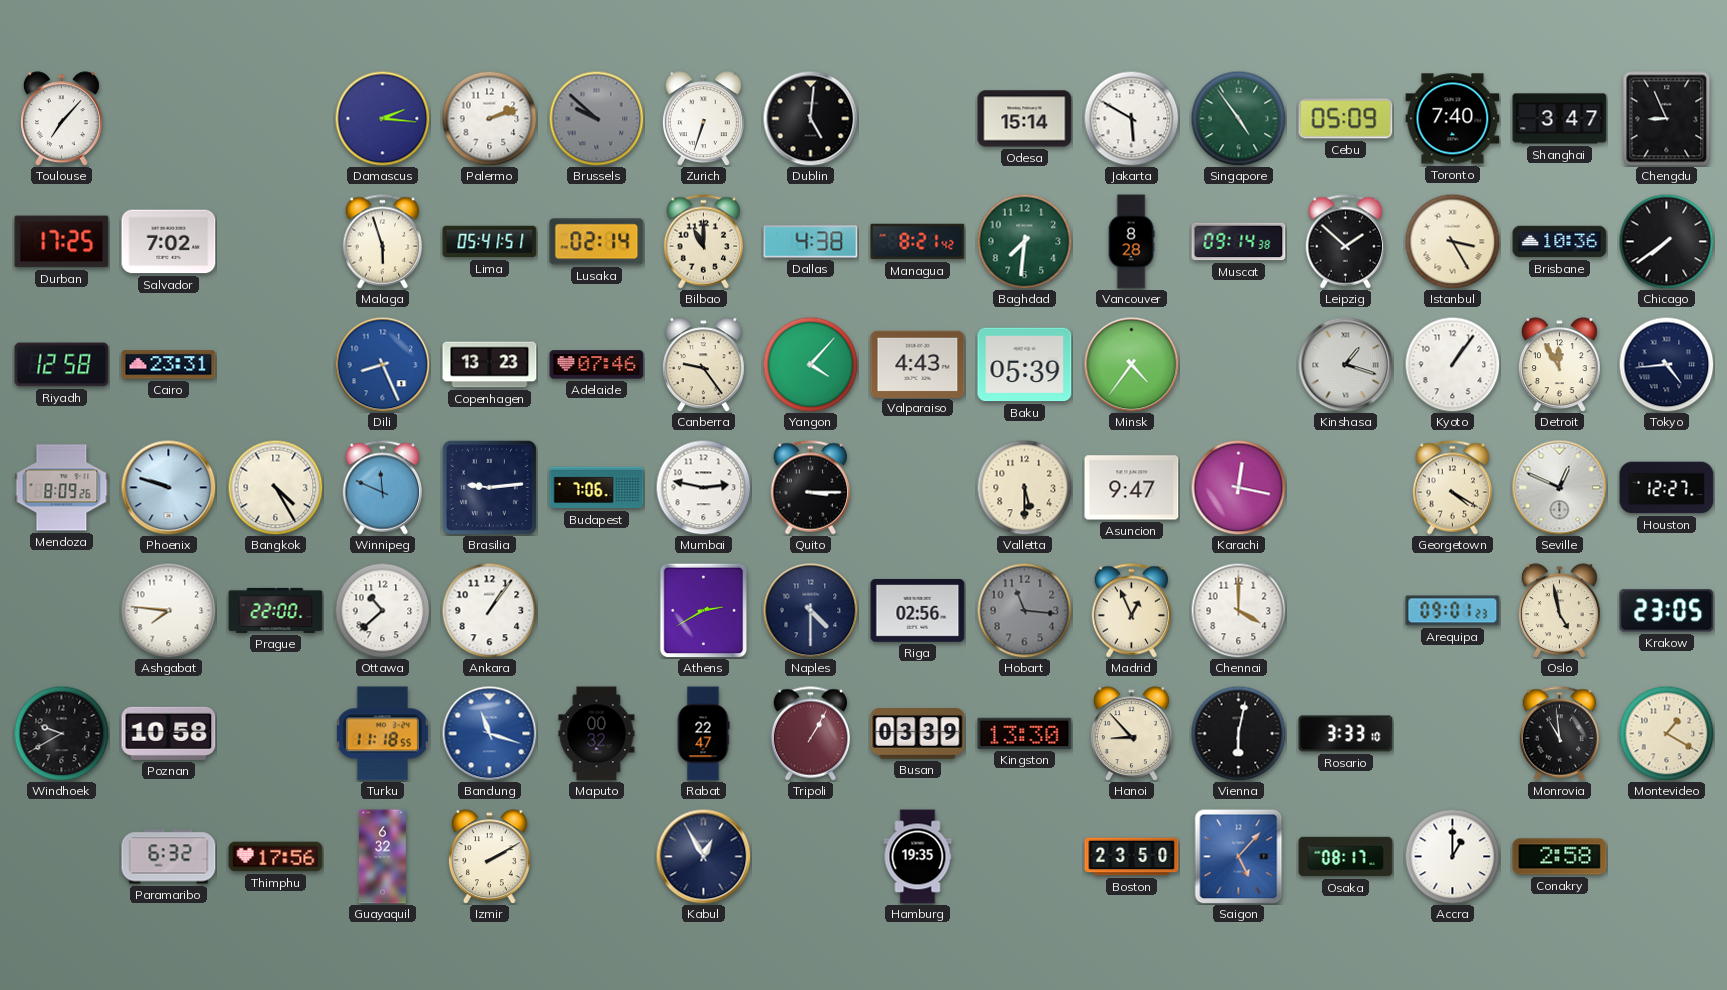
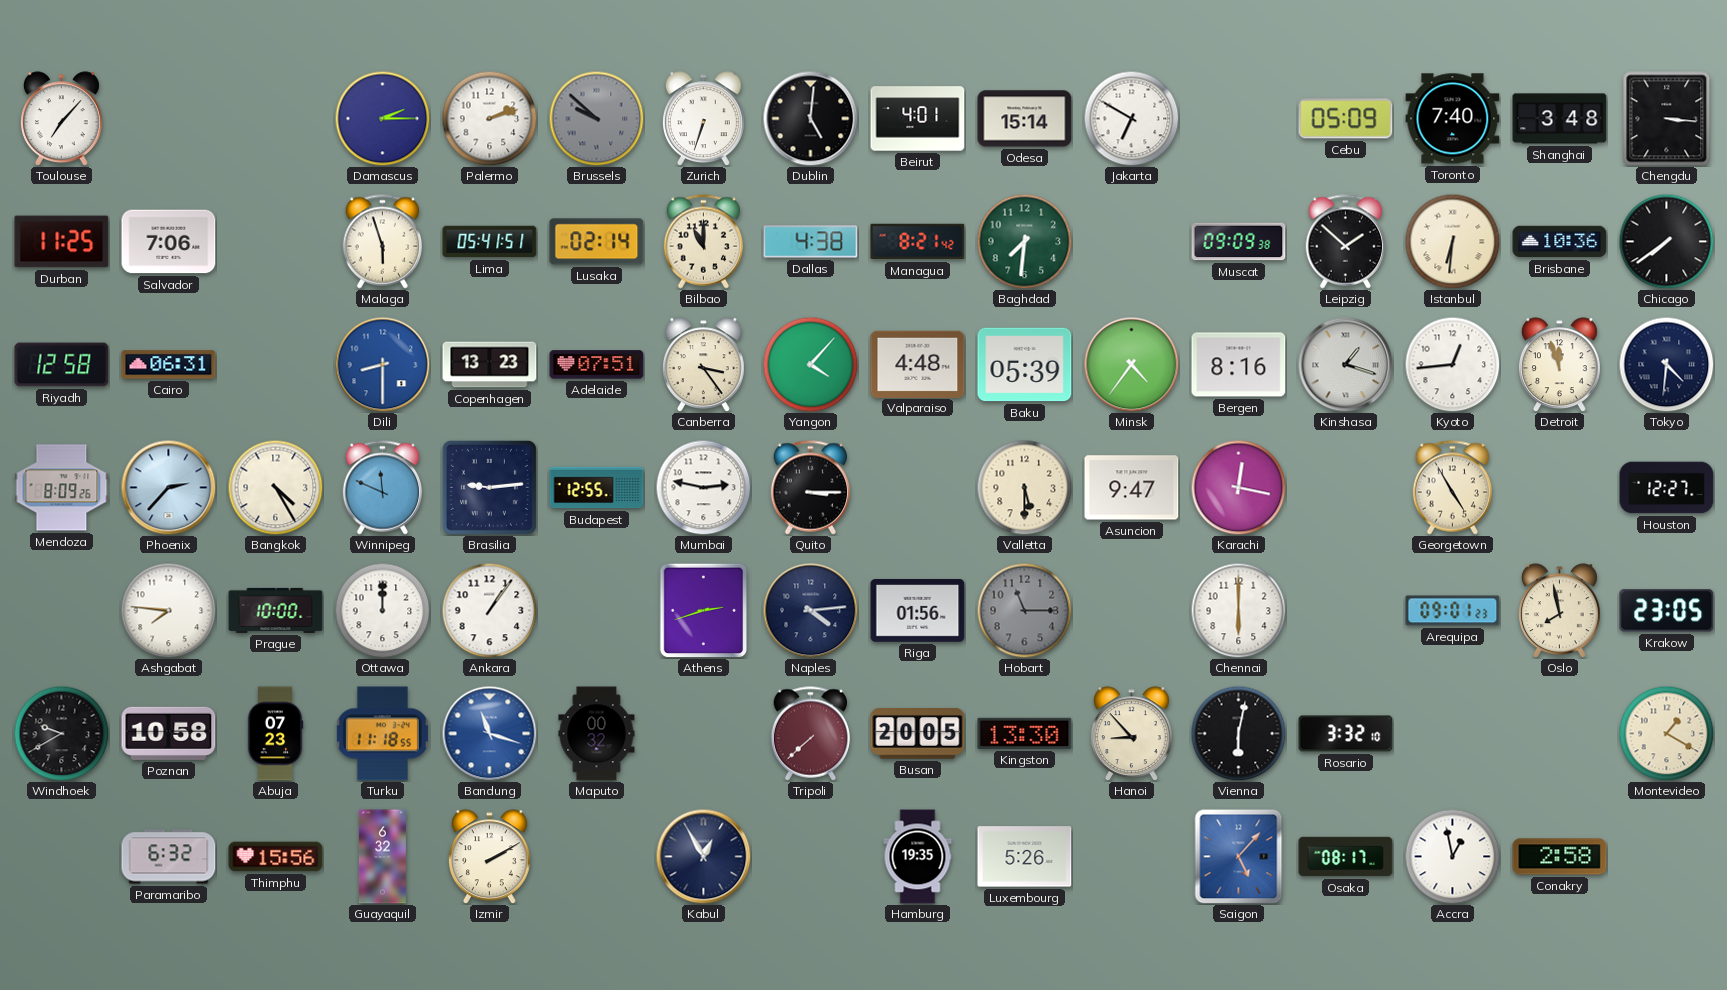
Damascus: 2:16 -> 2:15 (382, 118)
Beirut: none -> 4:01 (918, 119)
Jakarta: 5:50 -> 6:50 (1131, 118)
Singapore: 4:54 -> none (1238, 118)
Shanghai: 3:47 -> 3:48 (1560, 119)
Chengdu: 8:56 -> 3:16 (1667, 119)
Durban: 17:25 -> 11:25 (62, 242)
Salvador: 7:02 -> 7:06 (169, 242)
Vancouver: 8:28 -> none (1131, 242)
Muscat: 09:14 -> 09:09 (1239, 242)
Istanbul: 3:25 -> 6:31 (1452, 241)
Cairo: 23:31 -> 06:31 (169, 365)
Dili: 8:26 -> 8:30 (382, 364)
Adelaide: 07:46 -> 07:51 (597, 365)
Canberra: 9:24 -> 3:24 (703, 365)
Valparaiso: 4:43 -> 4:48 (918, 364)
Bergen: none -> 8:16 (1239, 365)
Kyoto: 1:06 -> 12:44 (1452, 364)
Detroit: 11:55 -> 11:57 (1559, 365)
Tokyo: 4:44 -> 4:31 (1666, 364)
Phoenix: 9:48 -> 2:37 (168, 487)
Budapest: 7:06 -> 12:55 (597, 488)
Georgetown: 4:20 -> 4:55 (1453, 488)
Seville: 12:49 -> none (1559, 487)
Prague: 22:00 -> 10:00 (276, 610)
Ottawa: 10:38 -> 12:00 (382, 610)
Athens: 2:40 -> 2:42 (704, 610)
Naples: 4:30 -> 4:14 (810, 610)
Riga: 02:56 -> 01:56 (918, 611)
Hobart: 11:16 -> 11:15 (1024, 610)
Madrid: 12:56 -> none (1132, 611)
Chennai: 4:00 -> 6:00 (1238, 610)
Oslo: 4:58 -> 7:58 (1559, 611)
Abuja: none -> 07:23 (275, 734)
Rabat: 22:47 -> none (703, 734)
Tripoli: 1:05 -> 7:38 (811, 734)
Busan: 03:39 -> 20:05 (918, 734)
Rosario: 3:33 -> 3:32 (1346, 734)
Monrovia: 10:59 -> none (1560, 734)
Thimphu: 17:56 -> 15:56 (276, 857)
Luxembourg: none -> 5:26 (1025, 857)
Boston: 23:50 -> none (1132, 857)
Accra: 1:00 -> 12:58 (1452, 856)
